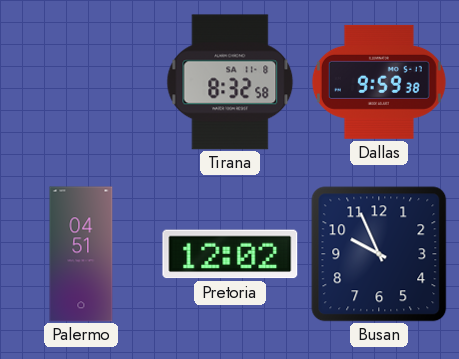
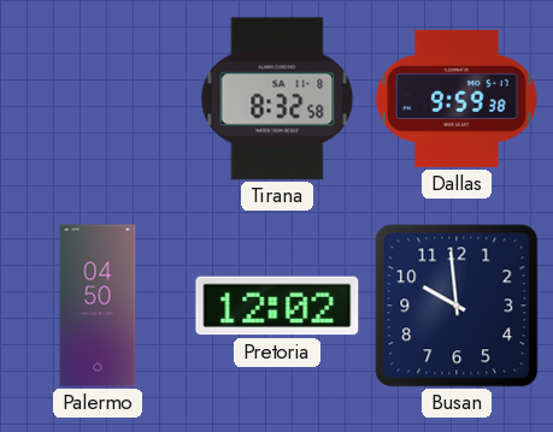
Palermo: 04:51 -> 04:50 (98, 306)
Busan: 9:56 -> 9:59 (457, 306)
